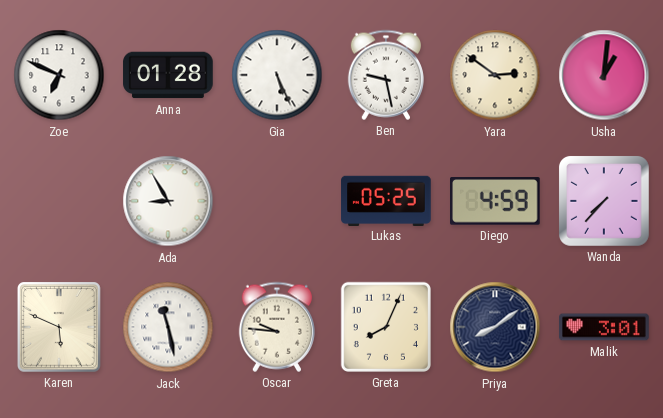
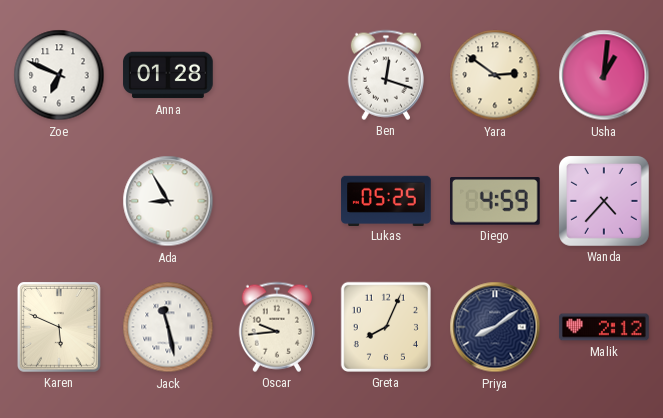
Gia: 5:26 -> none (277, 75)
Ben: 9:28 -> 12:18 (386, 75)
Wanda: 7:37 -> 4:37 (604, 201)
Oscar: 9:46 -> 9:44 (277, 327)
Malik: 3:01 -> 2:12 (604, 327)
